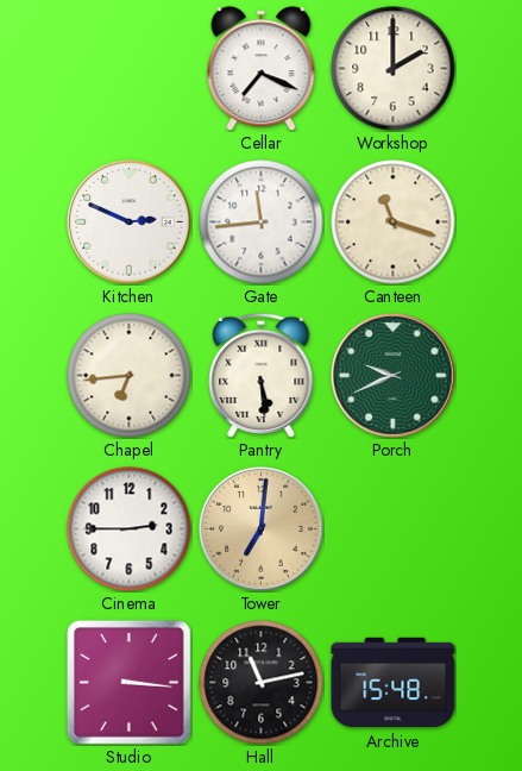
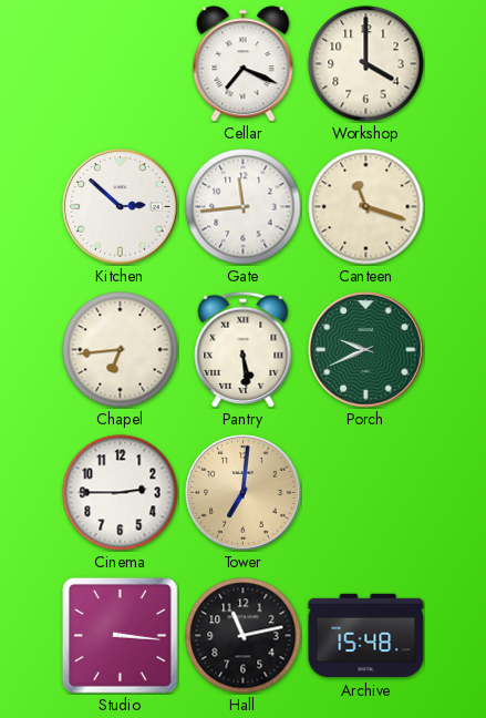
Workshop: 2:00 -> 4:00 (366, 64)
Kitchen: 2:49 -> 2:52 (121, 207)
